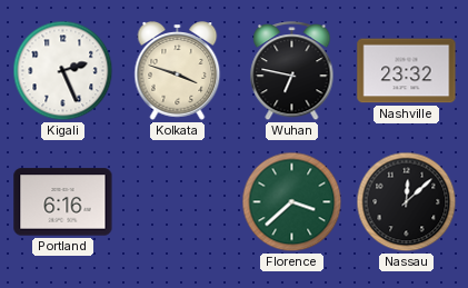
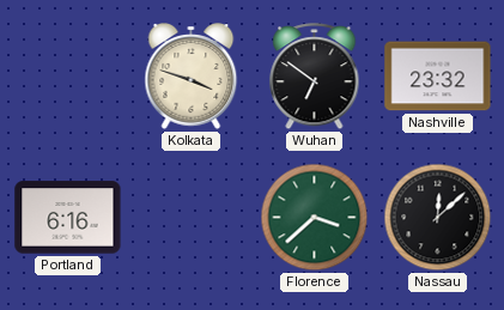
Kigali: 2:26 -> none (63, 71)
Wuhan: 6:47 -> 6:51 (315, 77)
